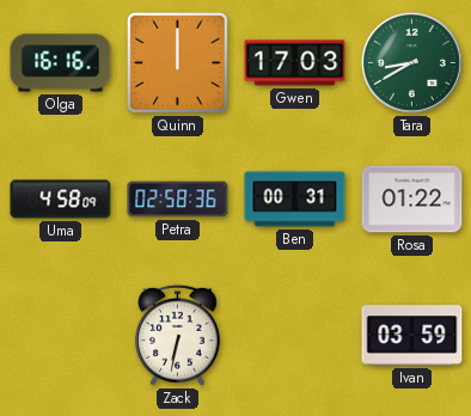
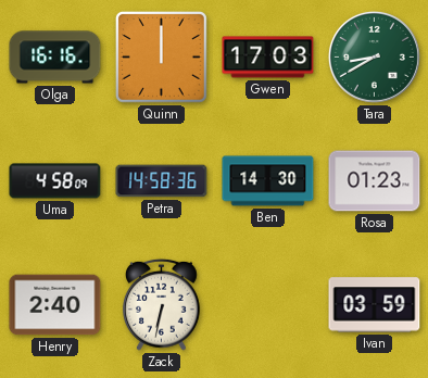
Petra: 02:58 -> 14:58 (162, 181)
Ben: 00:31 -> 14:30 (268, 181)
Rosa: 01:22 -> 01:23 (375, 181)
Henry: none -> 2:40 (55, 305)
